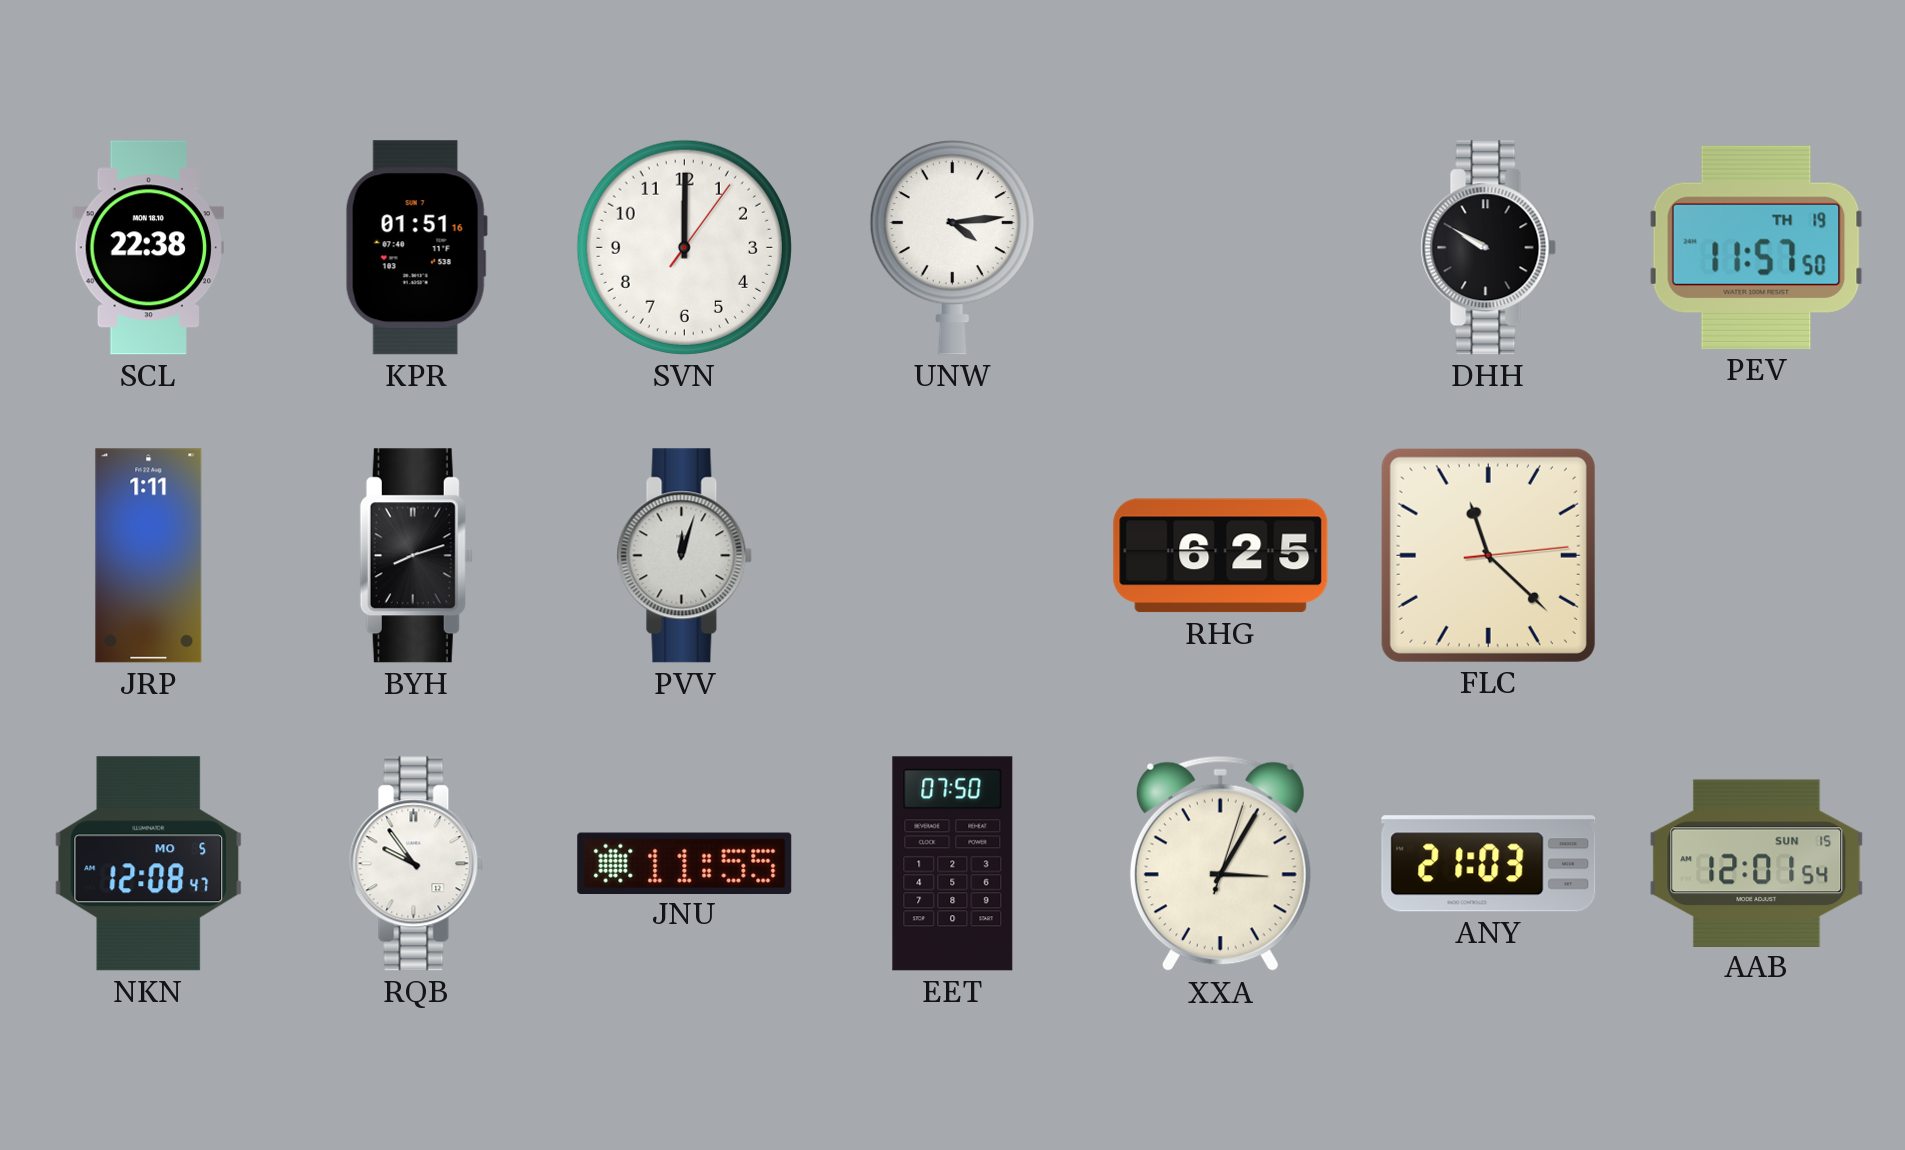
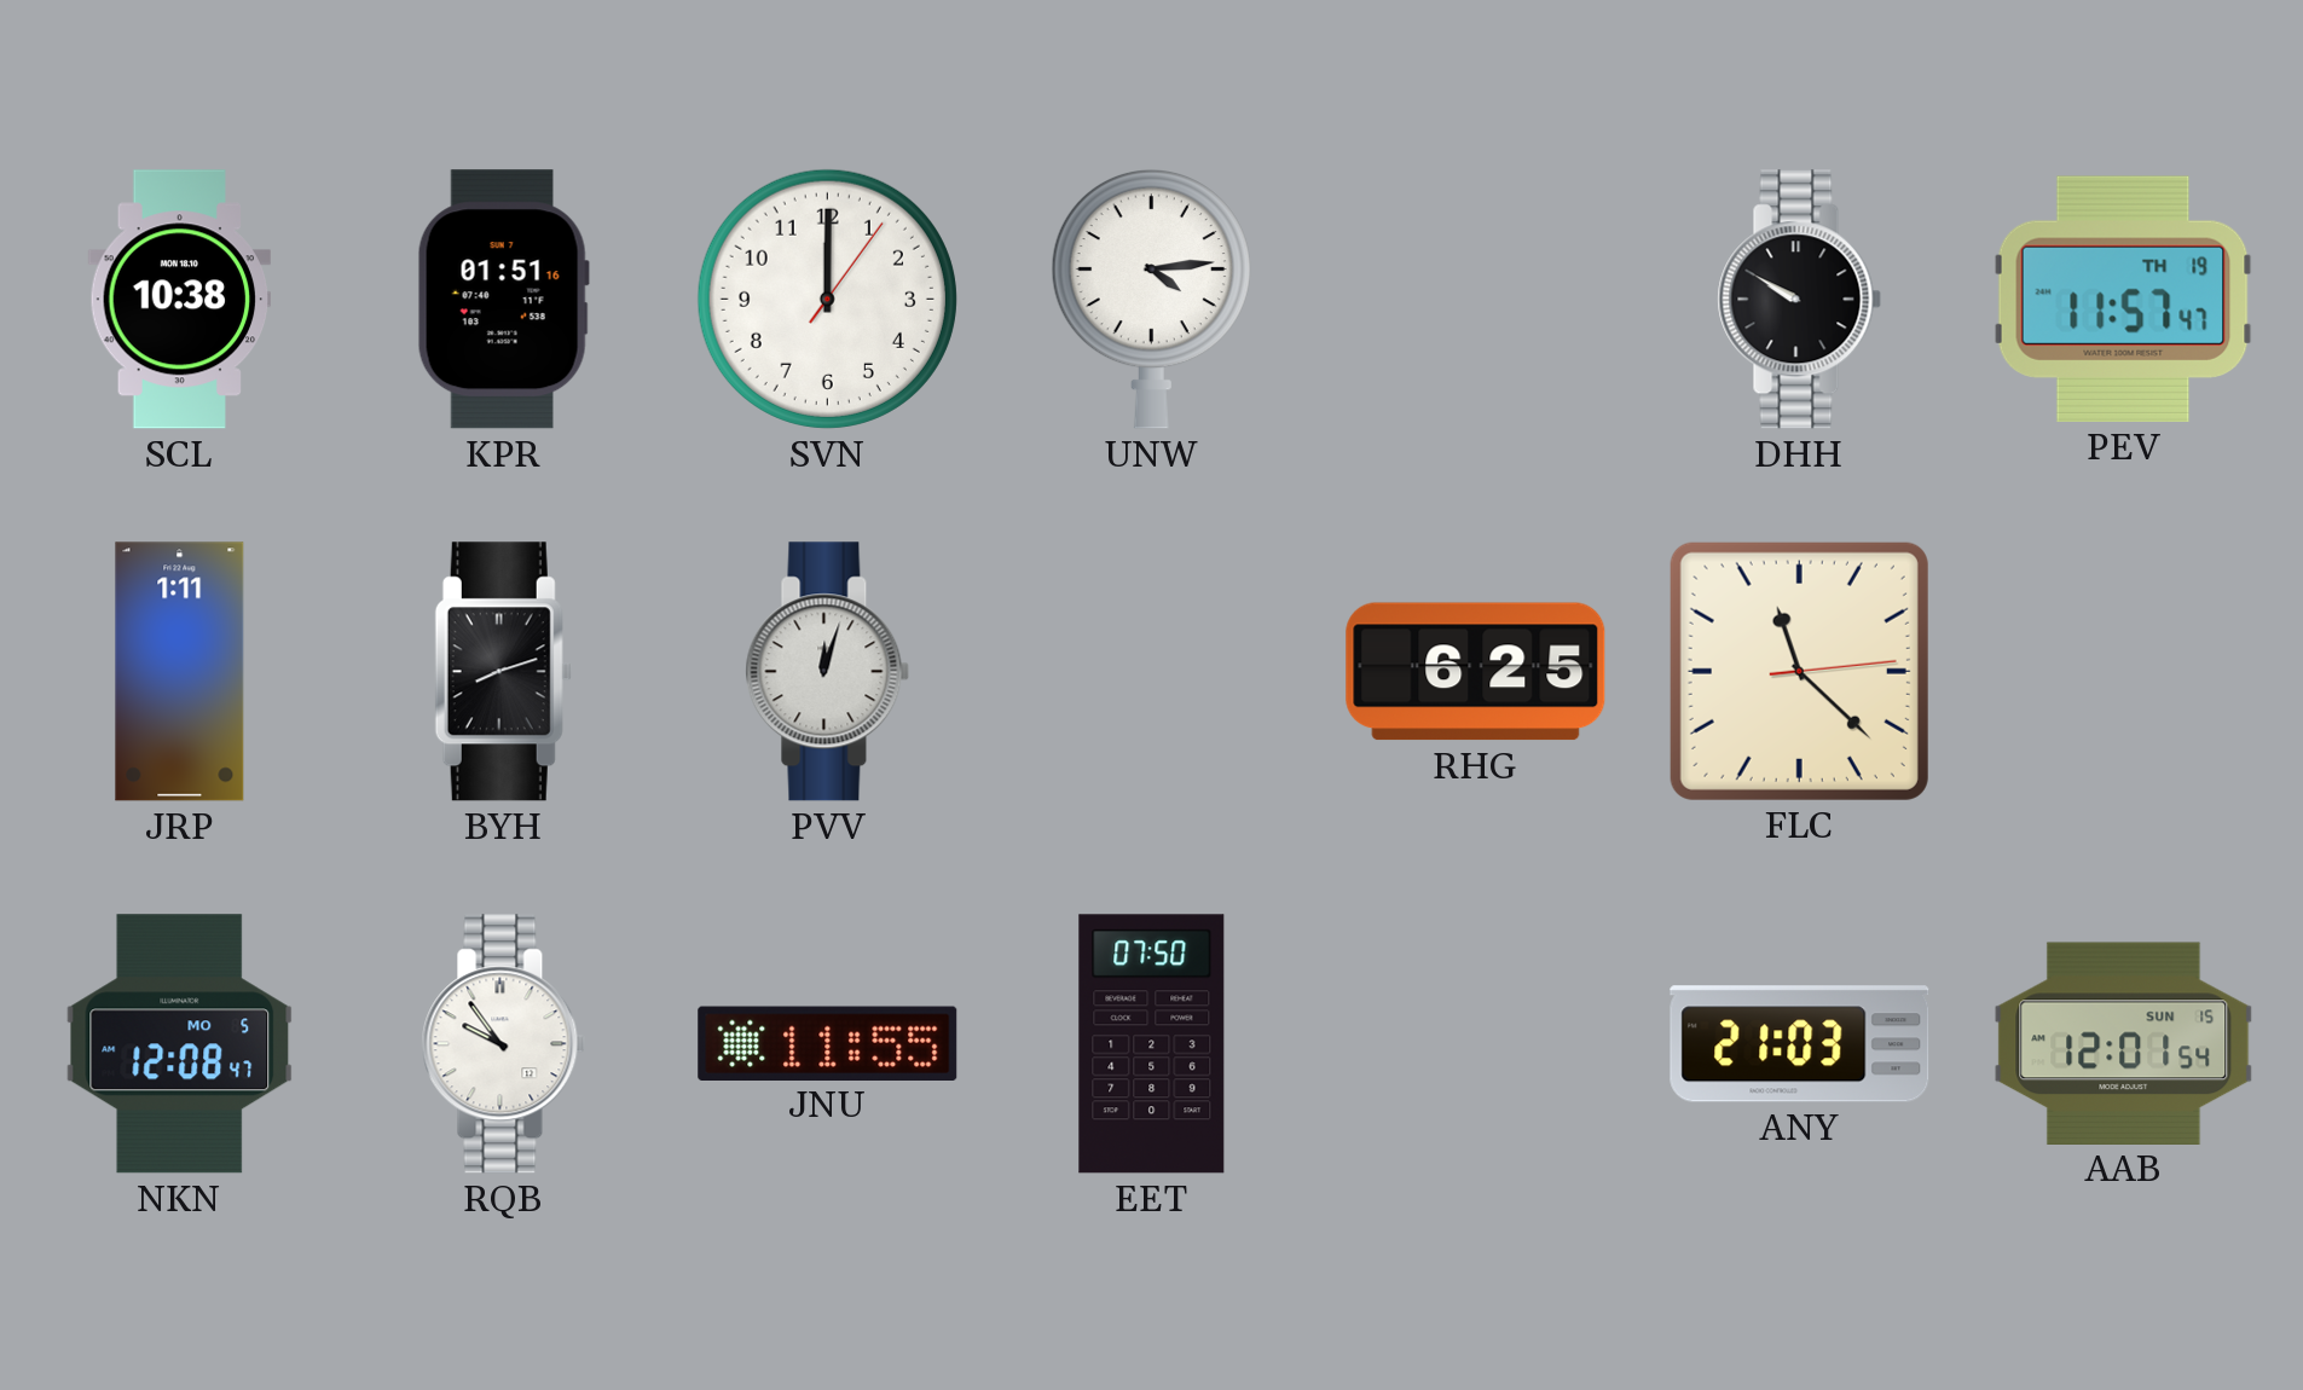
SCL: 22:38 -> 10:38 (180, 300)
PEV: 11:57:50 -> 11:57:47 (2123, 299)
XXA: 3:05 -> none (1220, 864)
